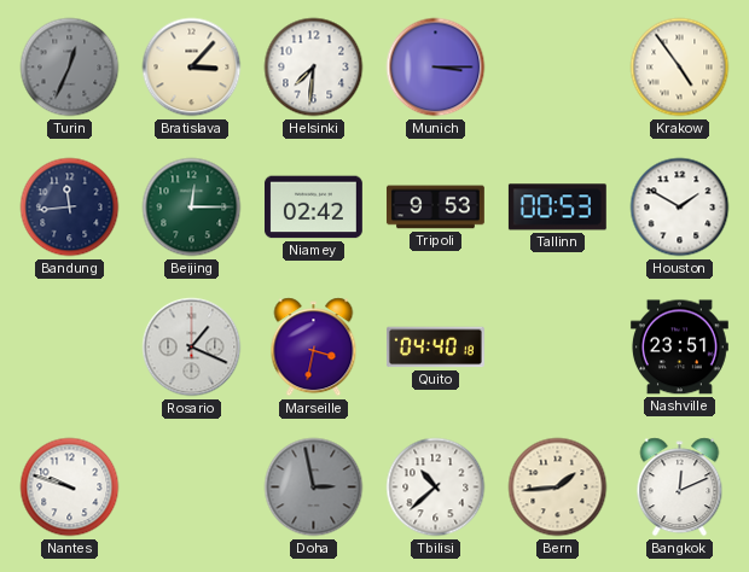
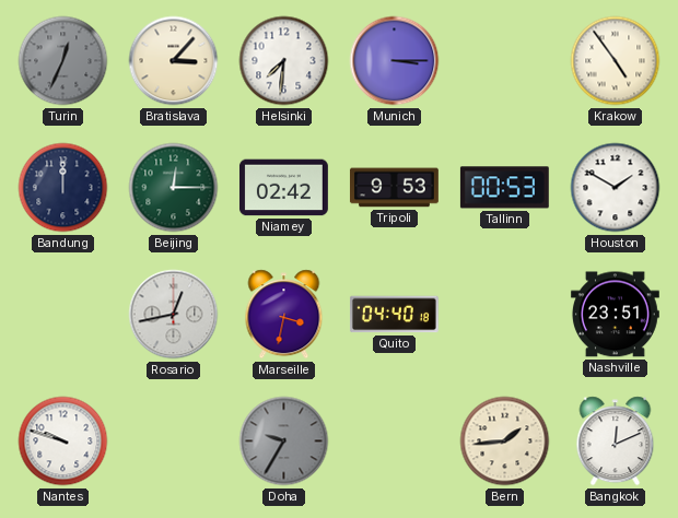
Bandung: 11:44 -> 12:00 (63, 188)
Rosario: 1:19 -> 12:43 (174, 315)
Doha: 2:58 -> 9:35 (284, 442)
Tbilisi: 10:38 -> none (436, 488)
